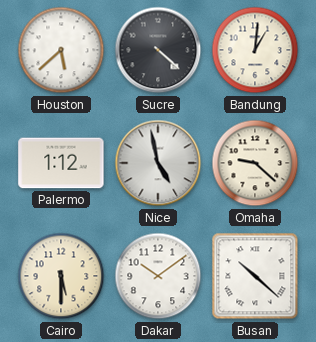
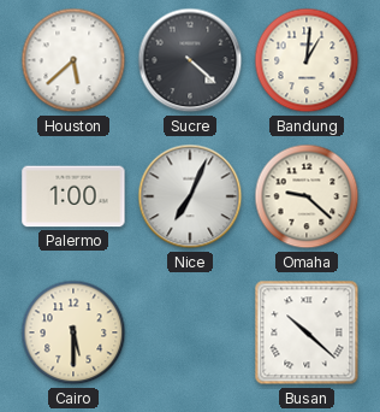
Palermo: 1:12 -> 1:00 (73, 196)
Nice: 4:58 -> 7:04 (190, 196)
Dakar: 10:09 -> none (158, 276)
